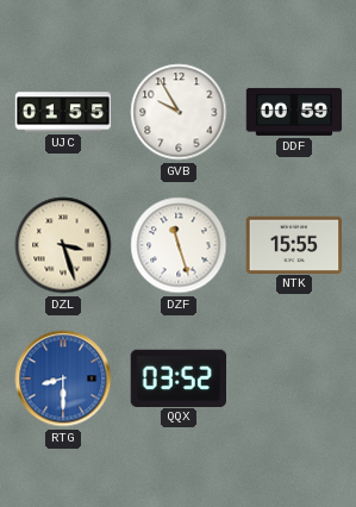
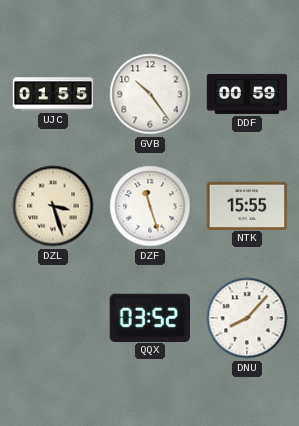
GVB: 9:55 -> 10:24 (150, 94)
RTG: 8:30 -> none (63, 378)
DNU: none -> 8:07 (247, 318)
